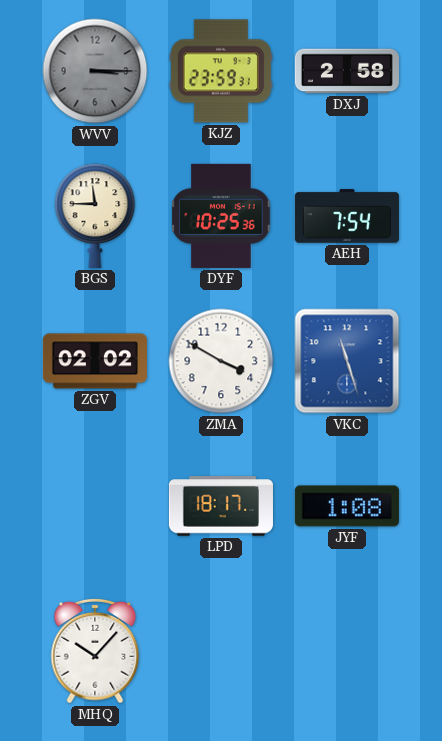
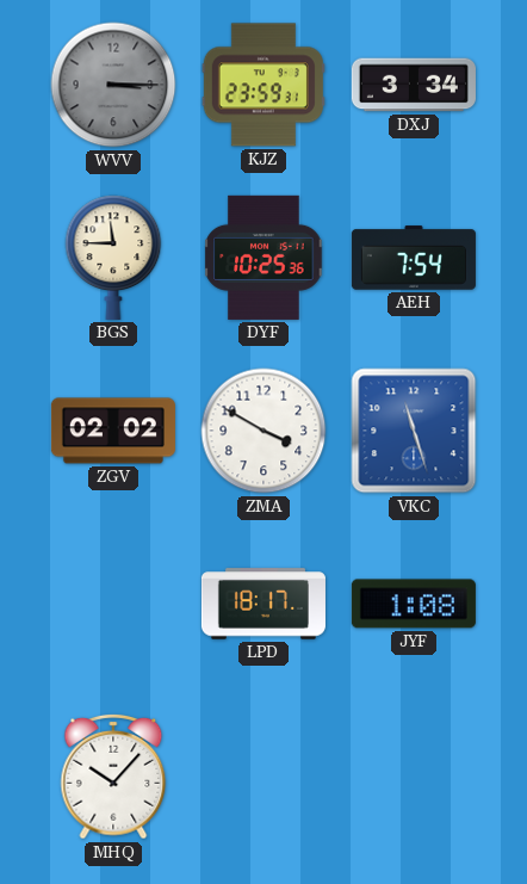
DXJ: 2:58 -> 3:34 (414, 85)
